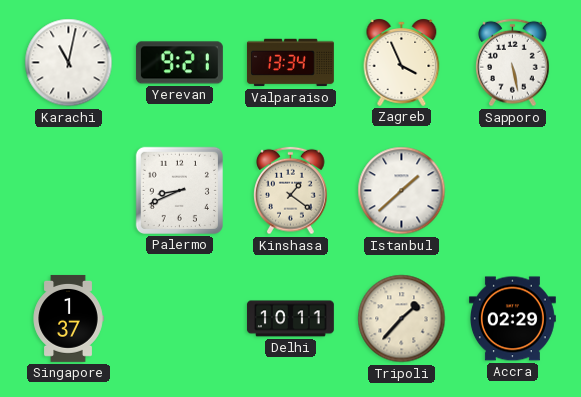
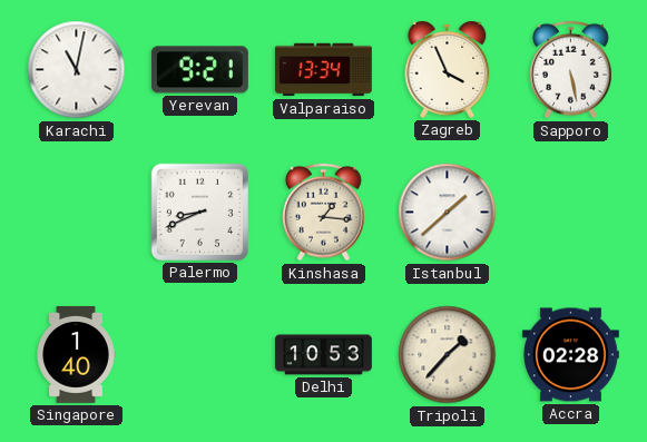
Kinshasa: 1:21 -> 1:16 (324, 213)
Singapore: 1:37 -> 1:40 (76, 354)
Delhi: 10:11 -> 10:53 (323, 355)
Accra: 02:29 -> 02:28 (570, 355)
